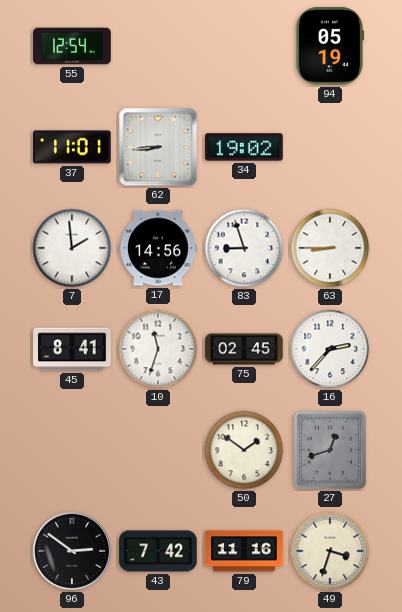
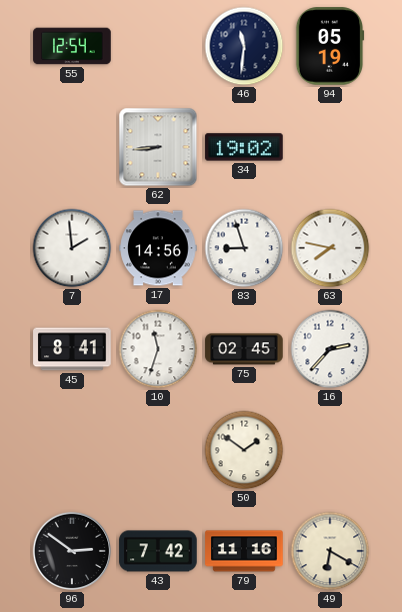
46: none -> 11:31 (244, 46)
37: 11:01 -> none (72, 147)
63: 8:45 -> 7:47 (330, 248)
27: 12:42 -> none (330, 450)
49: 3:33 -> 6:20 (330, 551)
